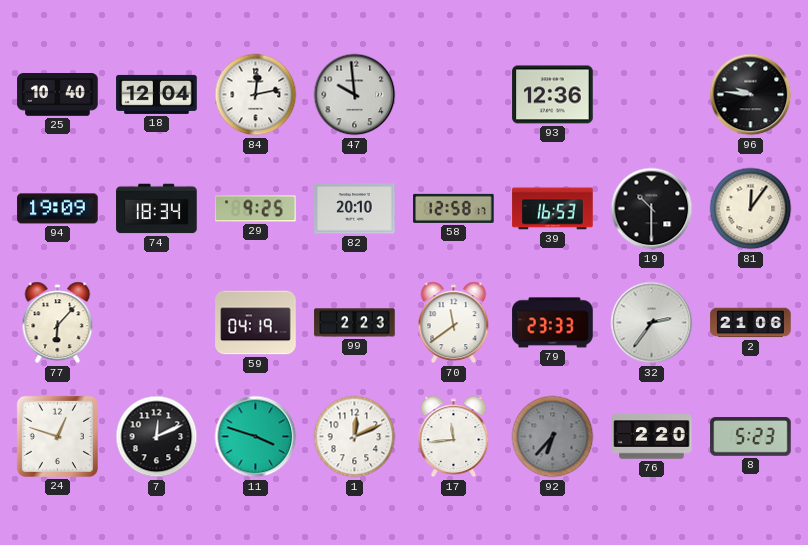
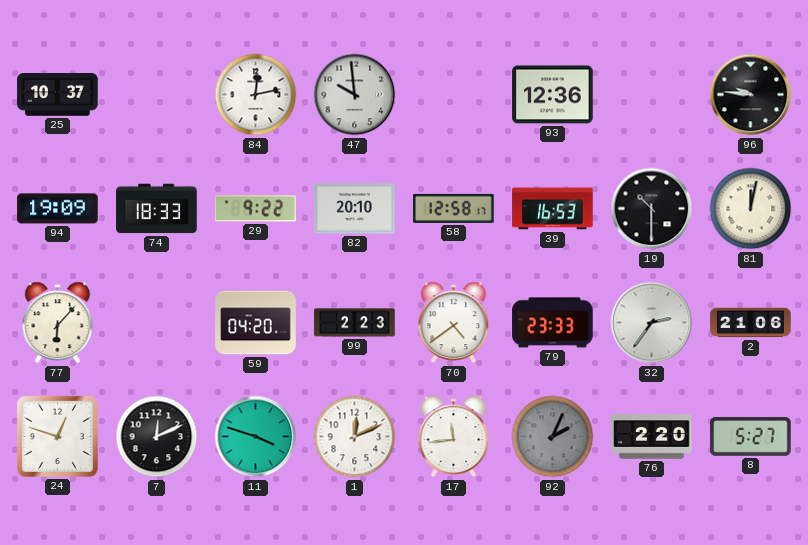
25: 10:40 -> 10:37 (58, 95)
18: 12:04 -> none (157, 94)
74: 18:34 -> 18:33 (157, 209)
29: 9:25 -> 9:22 (256, 209)
81: 12:06 -> 12:02 (751, 209)
59: 04:19 -> 04:20 (256, 323)
70: 11:39 -> 4:39 (454, 323)
92: 6:37 -> 2:04 (553, 437)
8: 5:23 -> 5:27 (751, 437)
